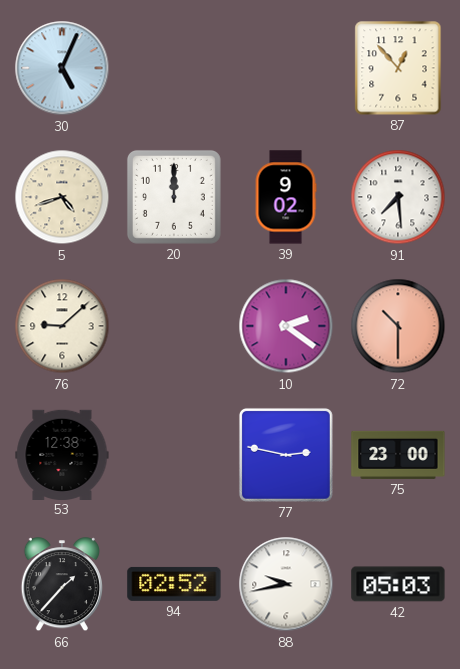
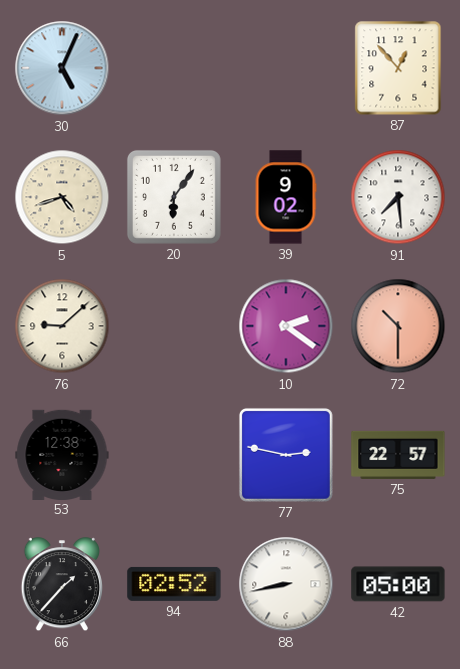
20: 12:00 -> 6:06 (174, 197)
75: 23:00 -> 22:57 (398, 455)
88: 9:43 -> 8:43 (286, 584)
42: 05:03 -> 05:00 (398, 584)
